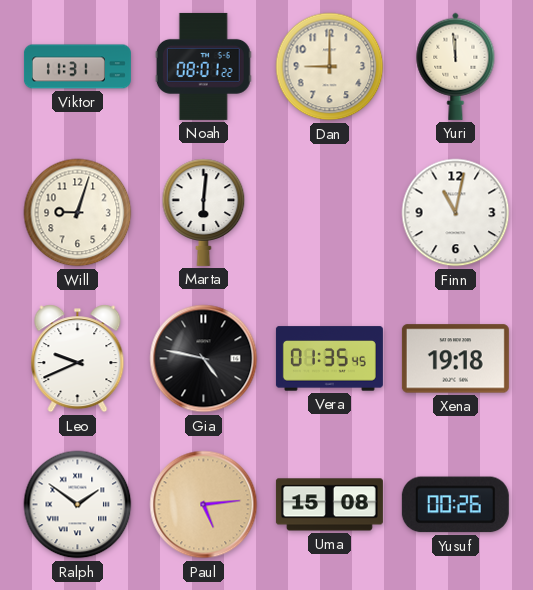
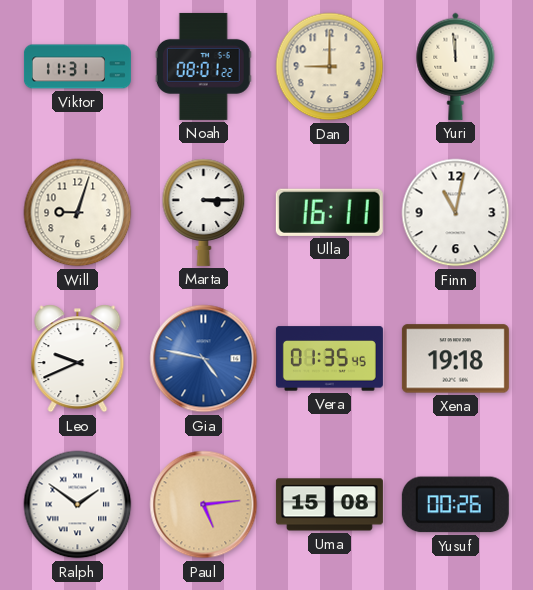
Marta: 6:01 -> 3:15 (204, 212)
Ulla: none -> 16:11 (329, 212)
Gia dial: black -> blue (204, 359)
